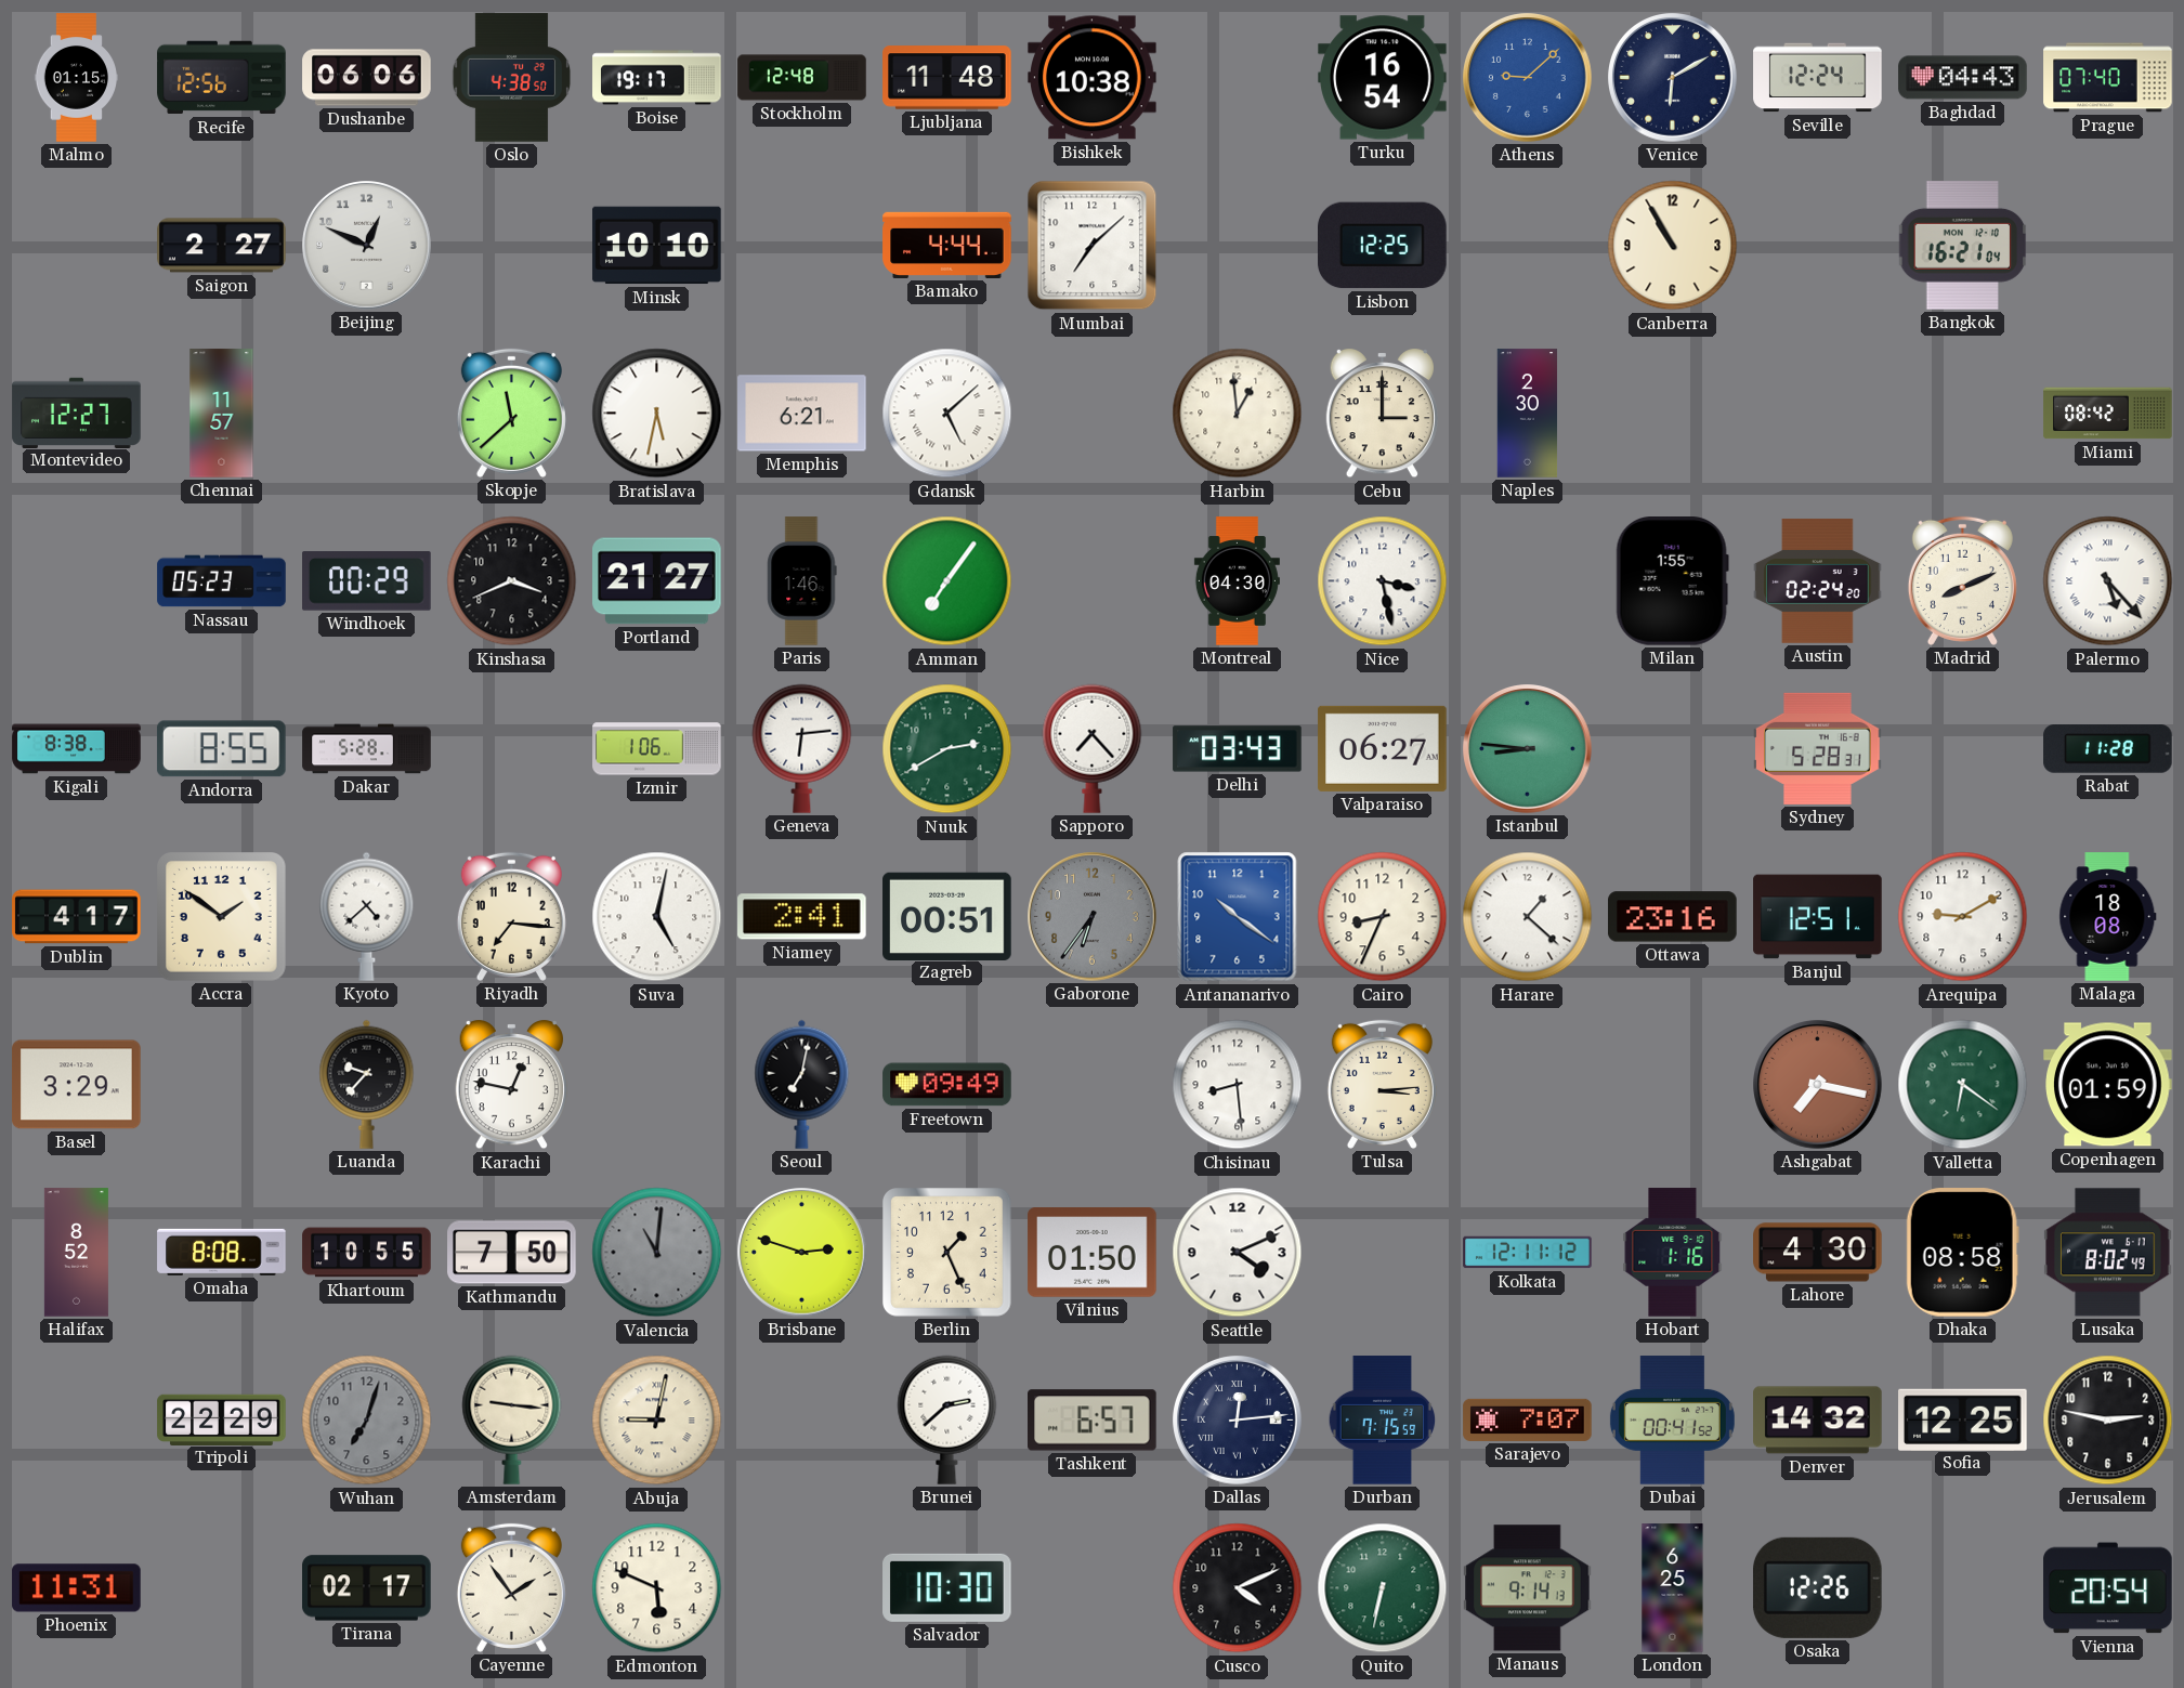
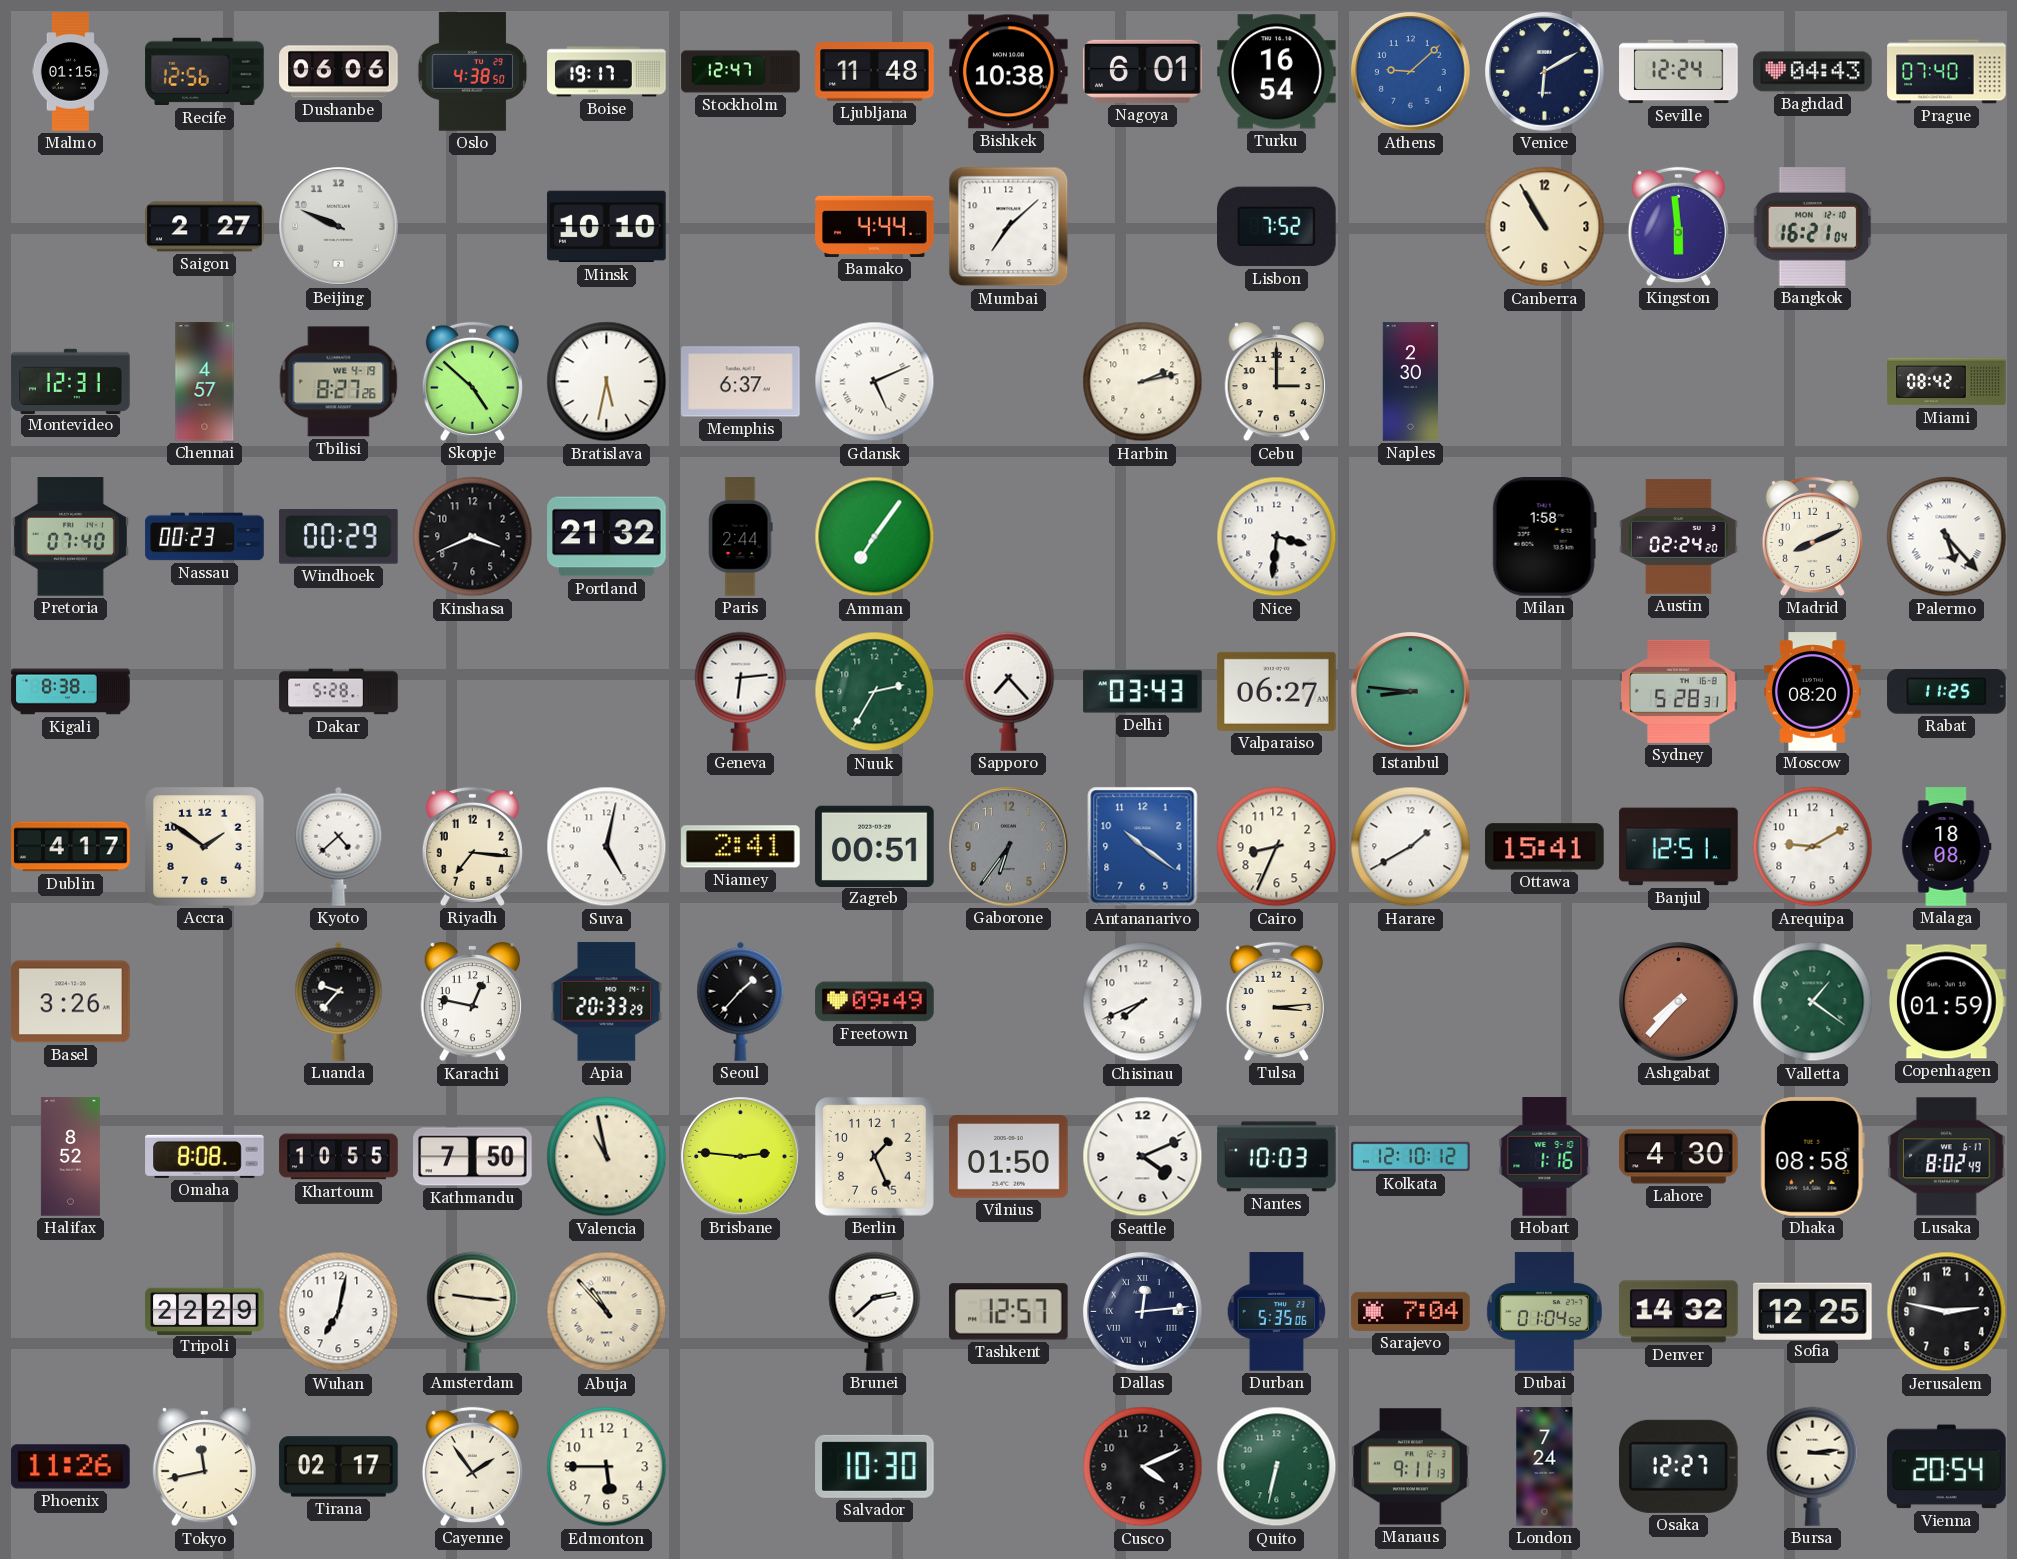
Stockholm: 12:48 -> 12:47 (741, 72)
Nagoya: none -> 6:01 (1143, 71)
Beijing: 12:49 -> 9:49 (339, 227)
Lisbon: 12:25 -> 7:52 (1277, 227)
Kingston: none -> 5:59 (1678, 226)
Montevideo: 12:27 -> 12:31 (71, 381)
Chennai: 11:57 -> 4:57 (205, 382)
Tbilisi: none -> 8:27 (339, 382)
Skopje: 11:38 -> 4:52 (472, 381)
Memphis: 6:21 -> 6:37 (741, 382)
Gdansk: 5:08 -> 5:11 (875, 382)
Harbin: 12:59 -> 2:13 (1143, 382)
Pretoria: none -> 07:40 (70, 537)
Nassau: 05:23 -> 00:23 (205, 537)
Portland: 21:27 -> 21:32 (607, 537)
Paris: 1:46 -> 2:44 (741, 537)
Montreal: 04:30 -> none (1237, 581)
Nice: 3:28 -> 3:31 (1277, 537)
Milan: 1:55 -> 1:58 (1544, 537)
Andorra: 8:55 -> none (221, 749)
Izmir: 1:06 -> none (657, 749)
Nuuk: 2:40 -> 2:35 (875, 692)
Moscow: none -> 08:20 (1813, 692)
Rabat: 11:28 -> 11:25 (1947, 692)
Harare: 1:22 -> 1:40 (1411, 847)
Ottawa: 23:16 -> 15:41 (1545, 847)
Basel: 3:29 -> 3:26 (71, 1002)
Apia: none -> 20:33 (607, 1002)
Seoul: 7:02 -> 1:37 (741, 1001)
Chisinau: 8:29 -> 7:41 (1143, 1002)
Ashgabat: 7:17 -> 7:37 (1679, 1002)
Valletta: 6:21 -> 1:21 (1813, 1002)
Valencia: 11:01 -> 10:58 (607, 1157)
Valencia dial: grey -> cream (607, 1157)
Brisbane: 2:48 -> 2:46 (741, 1157)
Nantes: none -> 10:03 (1277, 1157)
Kolkata: 12:11 -> 12:10 (1411, 1157)
Wuhan: 7:03 -> 7:02 (339, 1312)
Wuhan dial: grey -> white (339, 1312)
Abuja: 9:02 -> 10:53 (607, 1312)
Tashkent: 6:57 -> 12:57 (1009, 1312)
Durban: 7:15 -> 5:35 (1277, 1312)
Sarajevo: 7:07 -> 7:04 (1411, 1311)
Dubai: 00:41 -> 01:04 (1544, 1312)
Phoenix: 11:31 -> 11:26 (71, 1467)
Tokyo: none -> 11:43 (204, 1468)
Edmonton: 5:49 -> 5:45 (607, 1467)
Manaus: 9:14 -> 9:11 (1411, 1467)
London: 6:25 -> 7:24 (1545, 1467)
Osaka: 12:26 -> 12:27 (1678, 1466)
Bursa: none -> 3:14 (1813, 1466)
